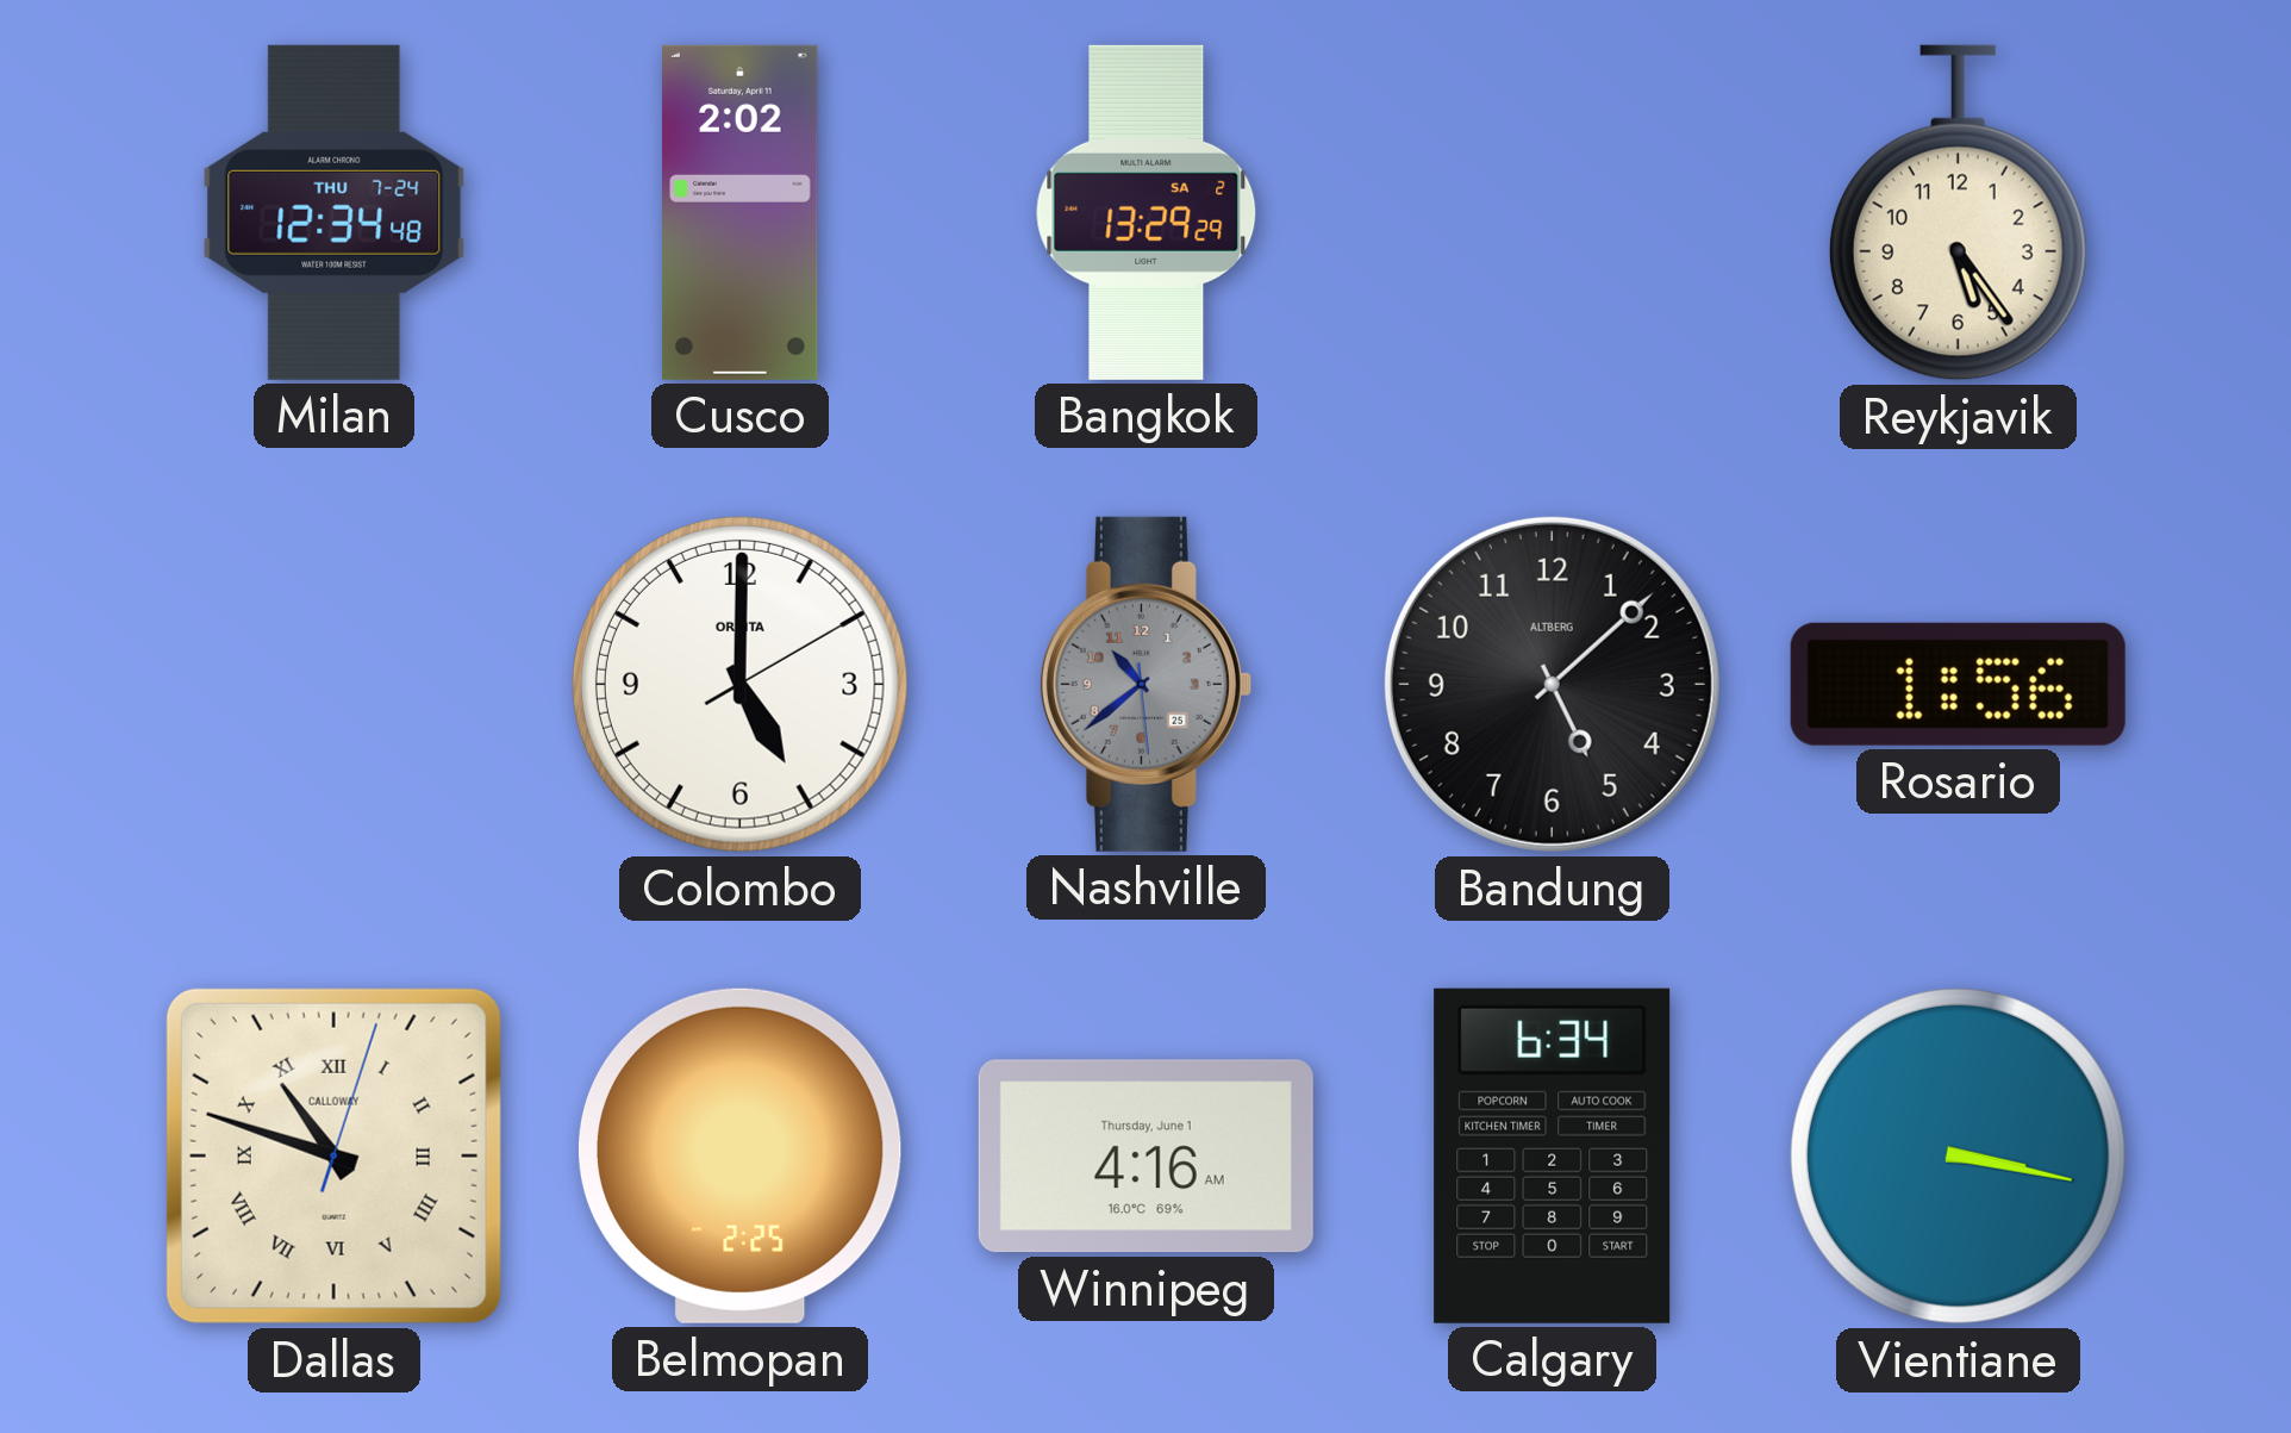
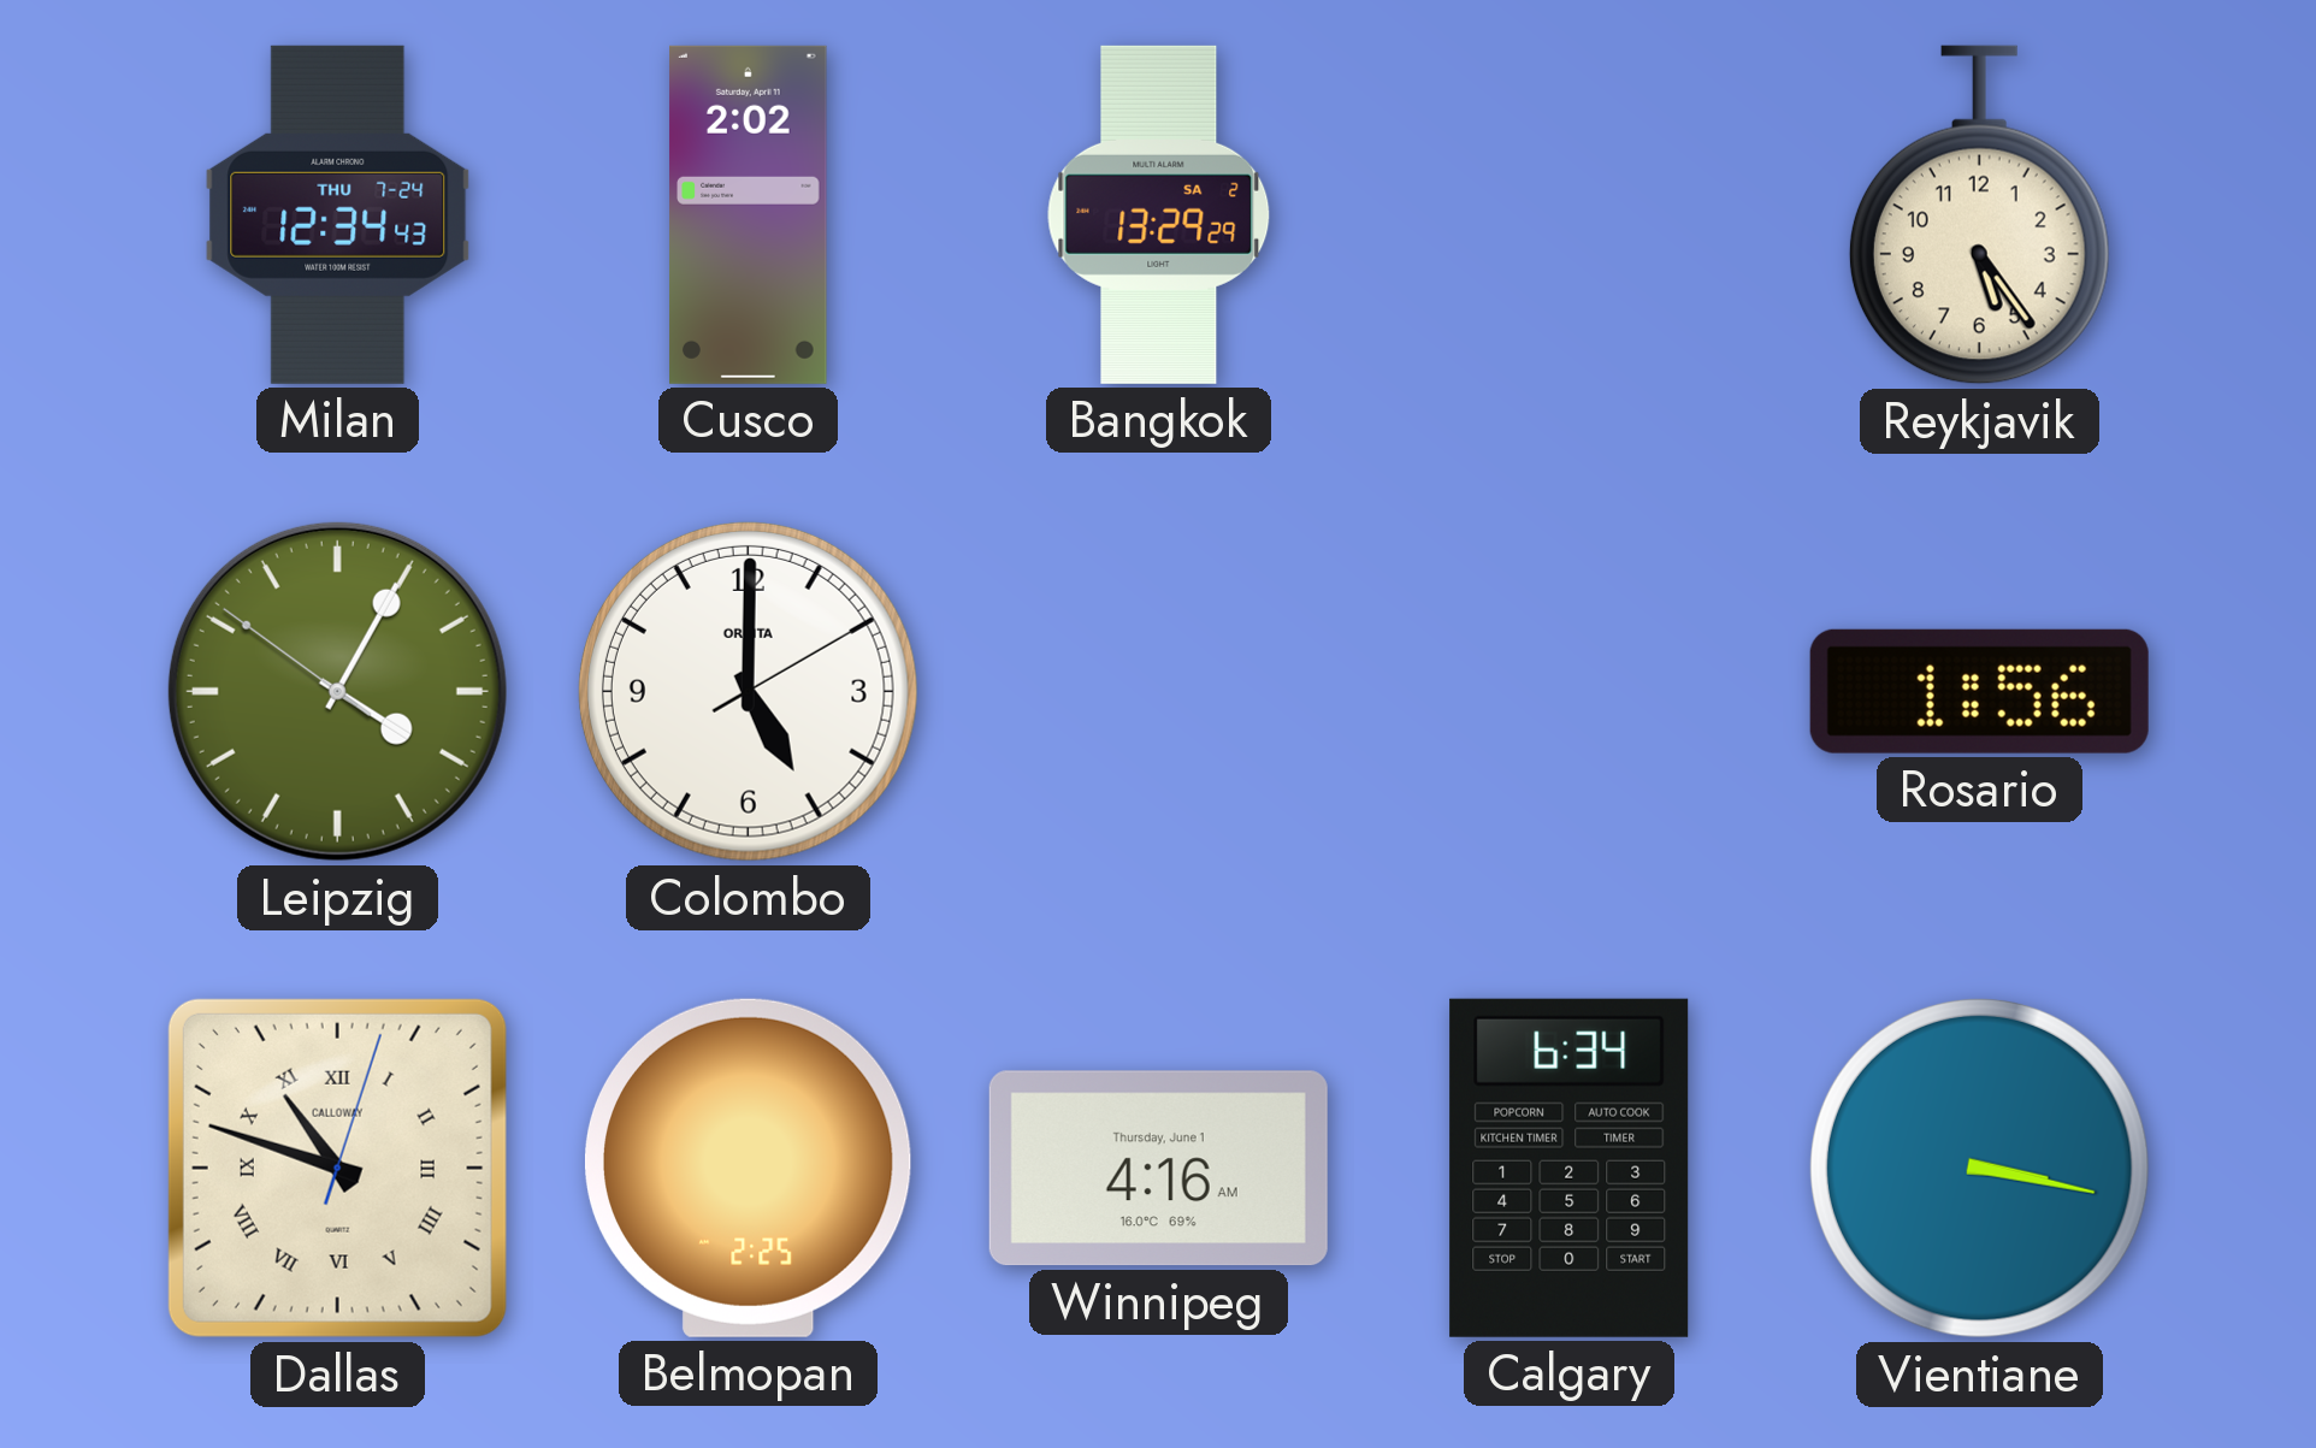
Milan: 12:34:48 -> 12:34:43 (338, 214)
Leipzig: none -> 4:04 (337, 691)
Nashville: 10:38 -> none (1145, 684)
Bandung: 5:08 -> none (1552, 684)
